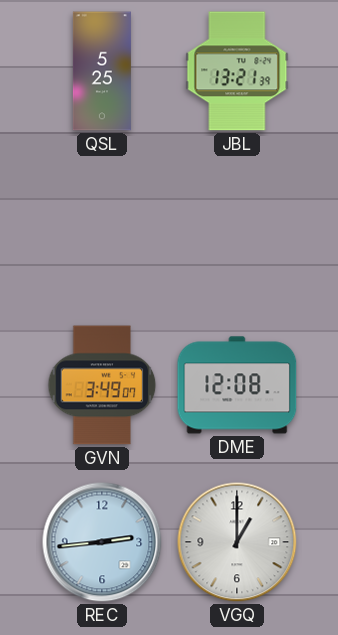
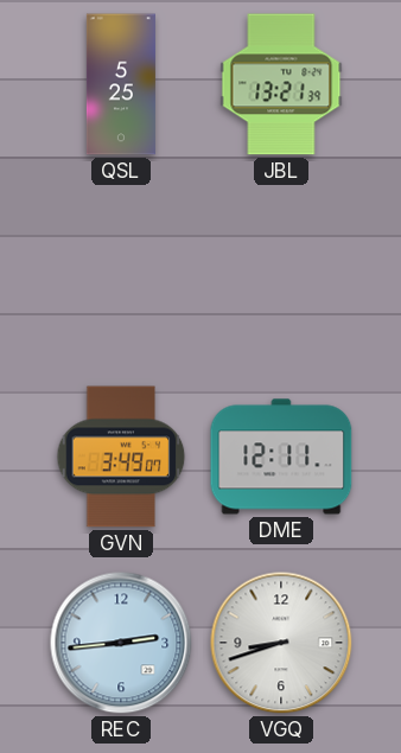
DME: 12:08 -> 12:11 (281, 457)
VGQ: 1:00 -> 8:42 (281, 643)
